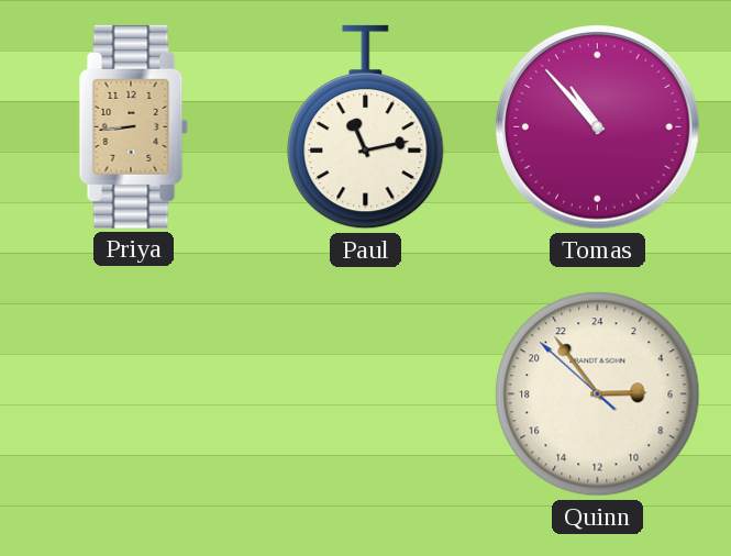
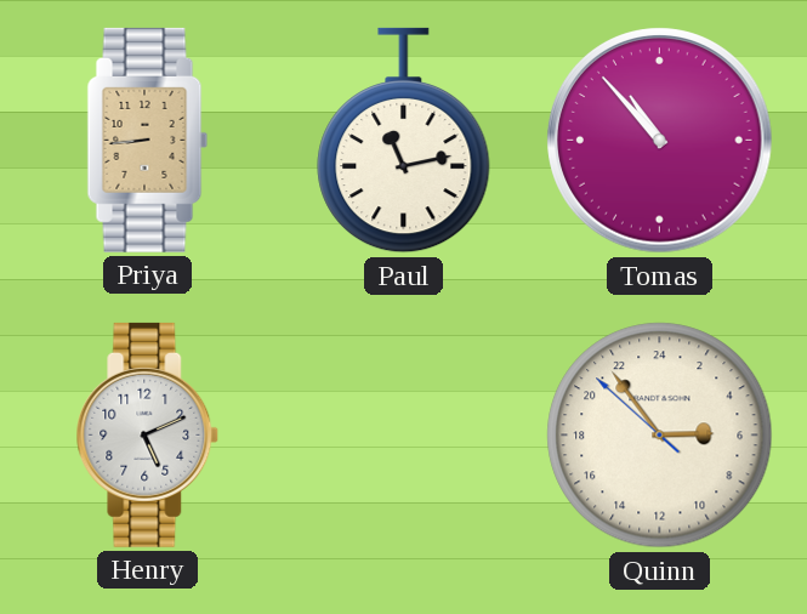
Henry: none -> 5:11 (148, 434)
